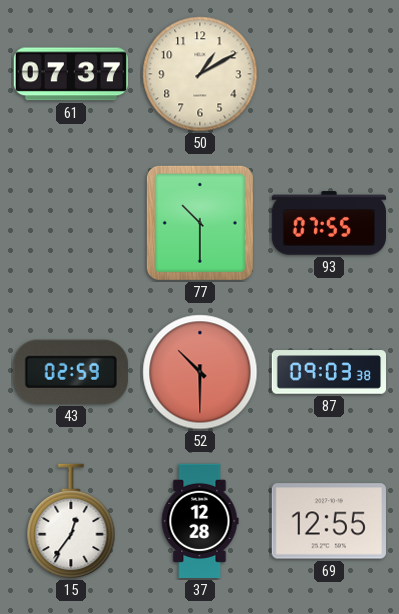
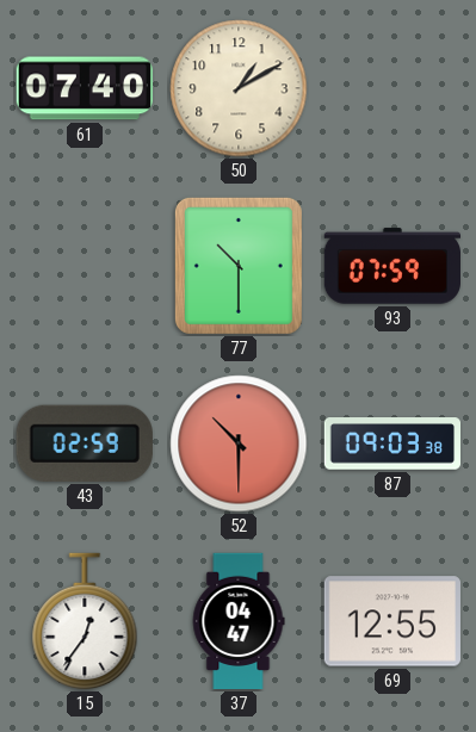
61: 07:37 -> 07:40 (85, 88)
93: 07:55 -> 07:59 (391, 266)
37: 12:28 -> 04:47 (239, 621)
